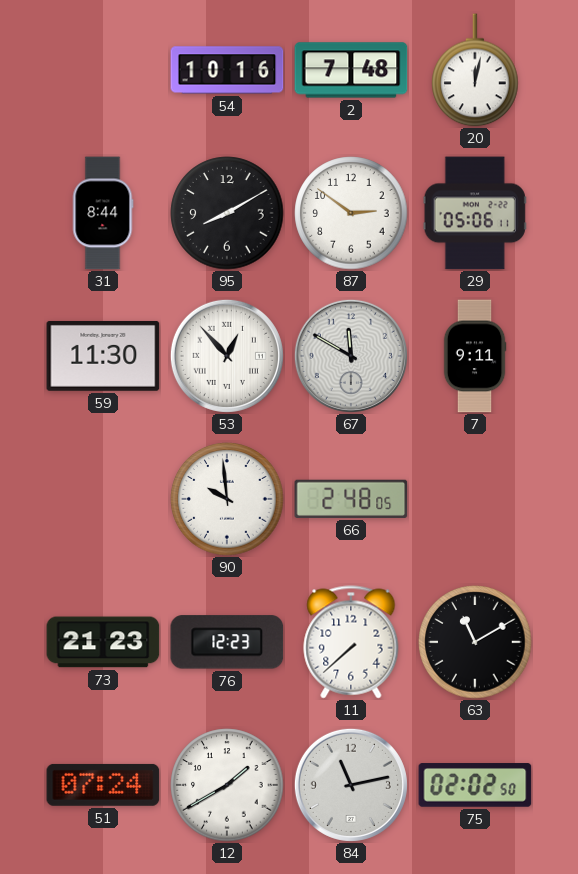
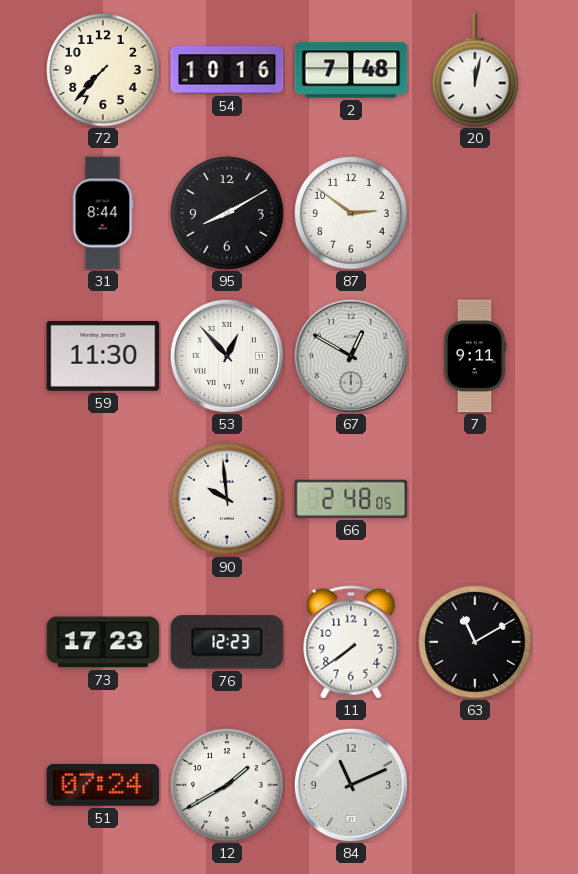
72: none -> 7:37 (103, 70)
29: 05:06 -> none (475, 213)
67: 11:50 -> 12:50 (351, 356)
73: 21:23 -> 17:23 (103, 642)
11: 7:38 -> 7:39 (351, 642)
84: 11:13 -> 11:11 (351, 785)
75: 02:02 -> none (475, 785)
